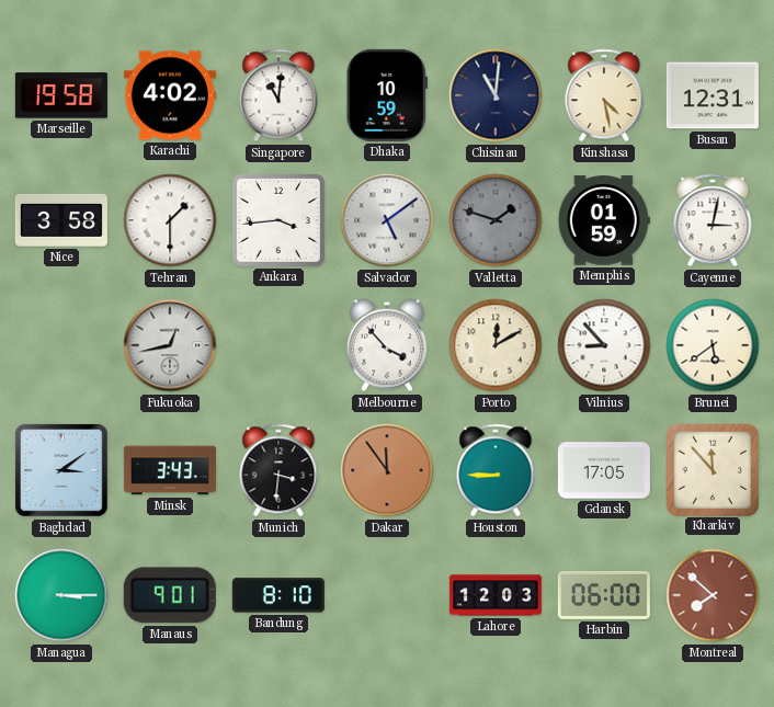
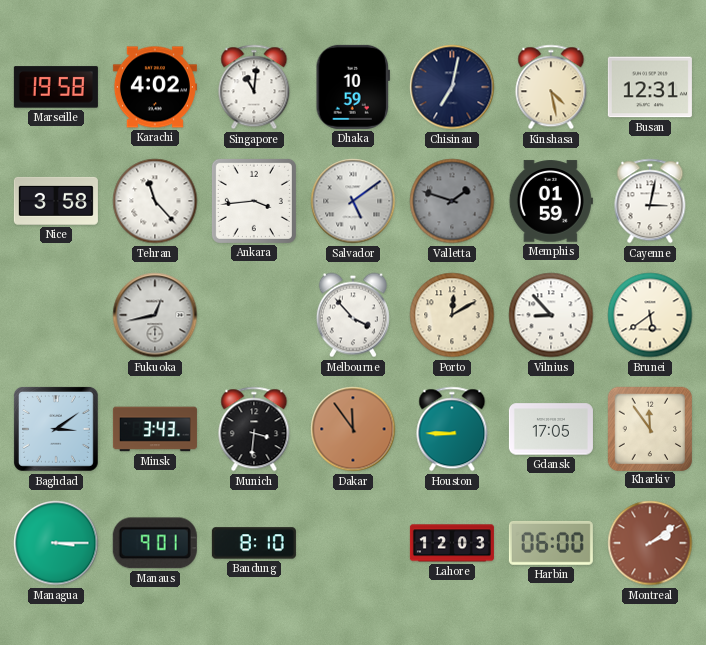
Chisinau: 11:01 -> 7:02 (452, 87)
Tehran: 1:30 -> 11:23 (155, 201)
Kharkiv: 11:53 -> 11:54 (649, 428)
Montreal: 7:52 -> 2:09 (650, 543)
